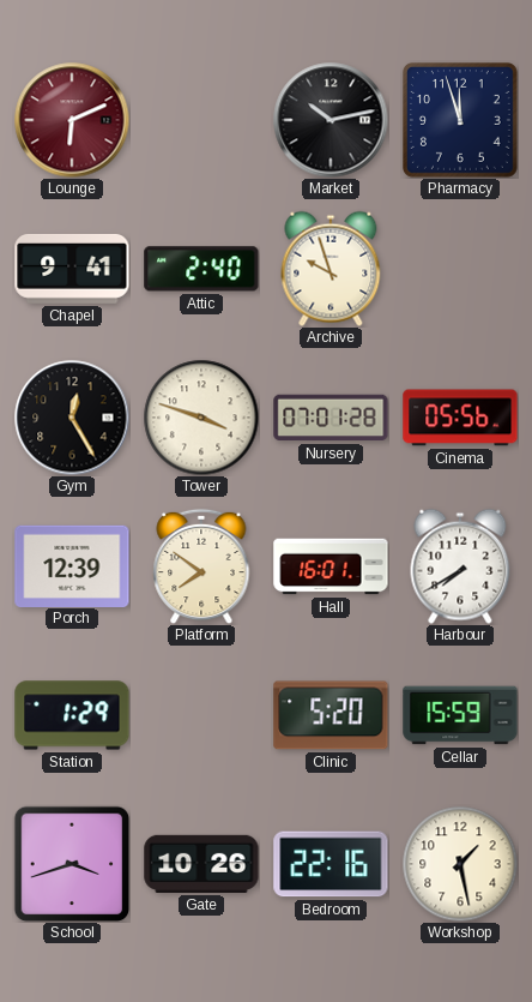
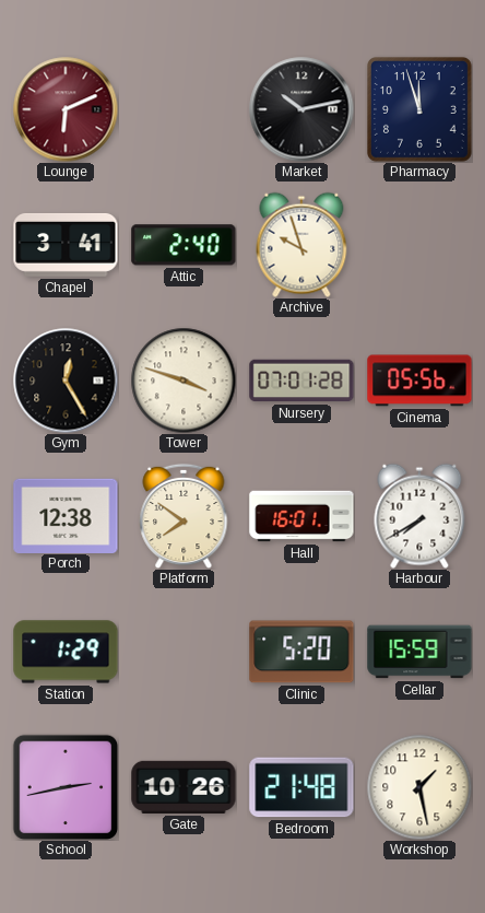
Chapel: 9:41 -> 3:41 (66, 245)
Porch: 12:39 -> 12:38 (66, 515)
School: 3:42 -> 2:43 (66, 787)
Bedroom: 22:16 -> 21:48 (301, 787)
